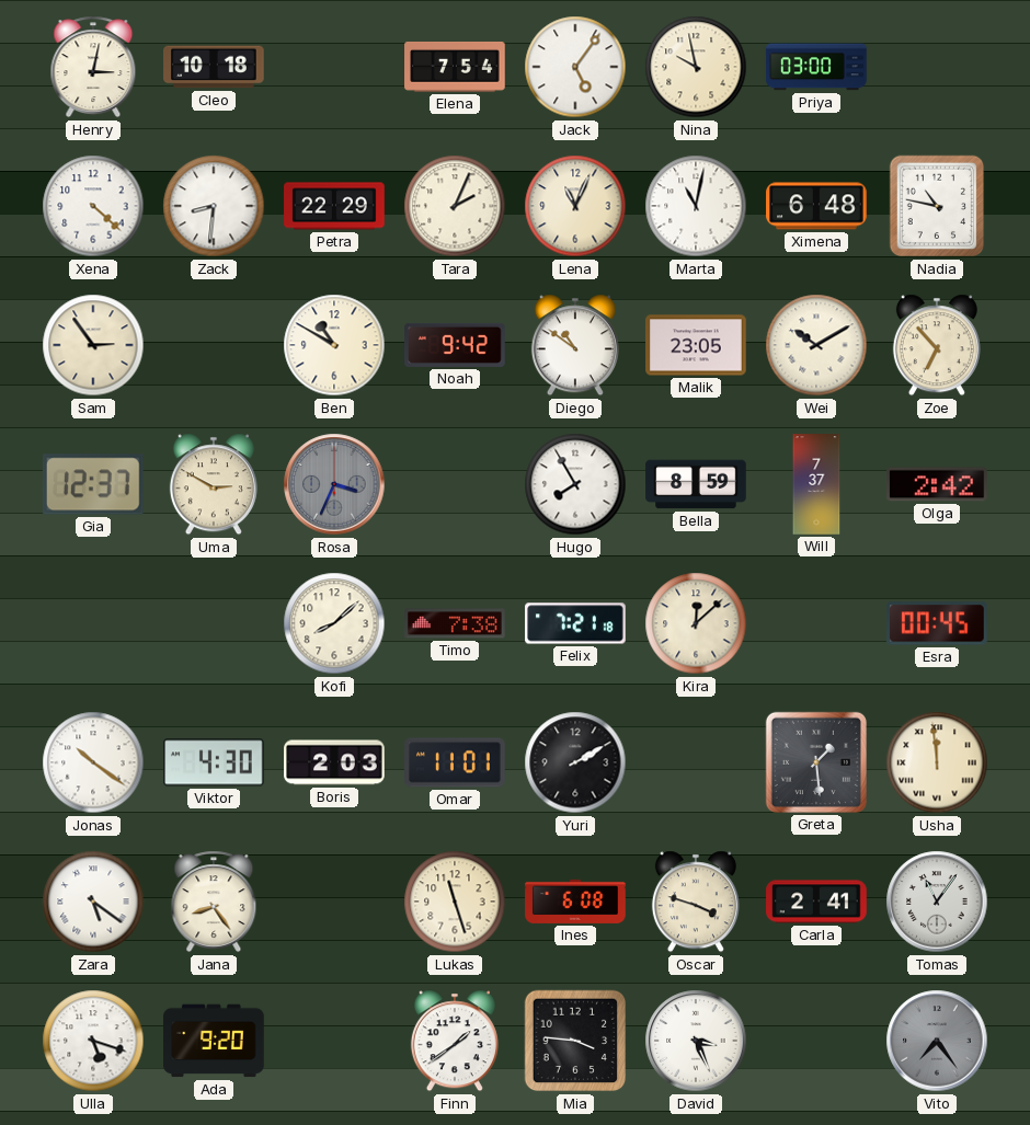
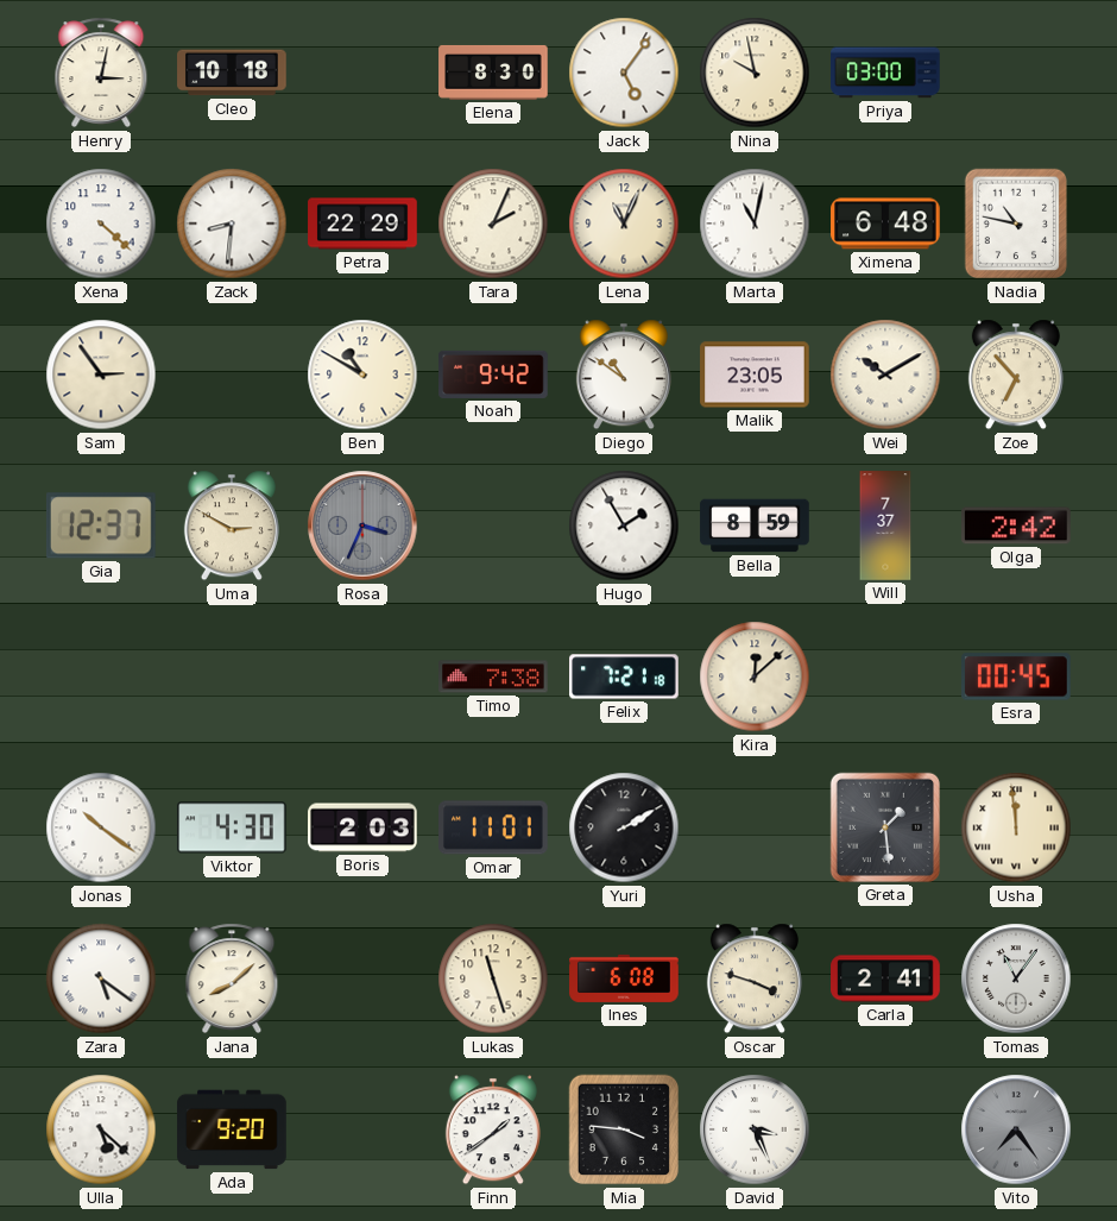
Elena: 7:54 -> 8:30 (493, 73)
Hugo: 7:55 -> 1:55 (624, 525)
Kofi: 8:08 -> none (334, 623)
Jana: 8:24 -> 8:08 (232, 978)
Ulla: 5:18 -> 5:22 (101, 1129)
